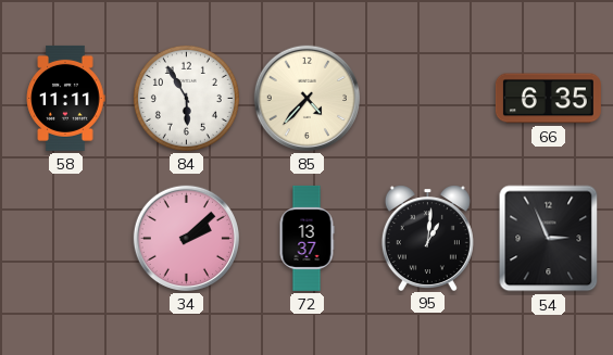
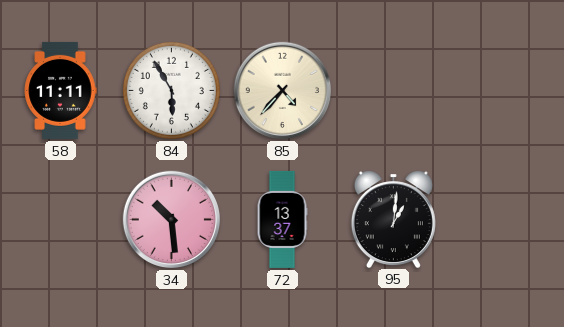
66: 6:35 -> none (548, 99)
34: 2:08 -> 10:29 (171, 219)
54: 2:56 -> none (549, 239)
